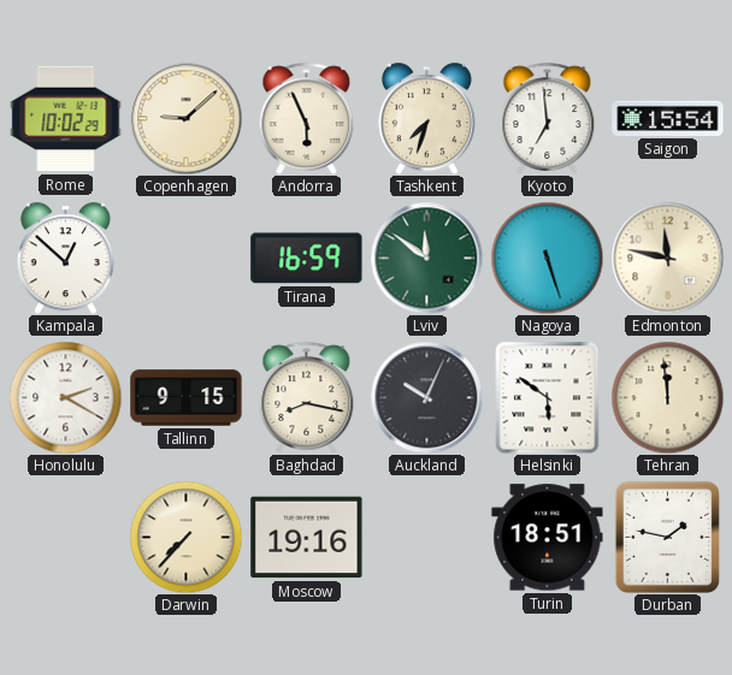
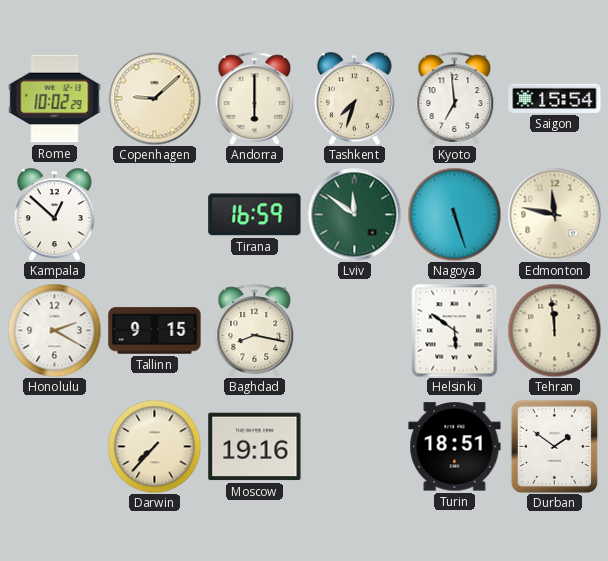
Andorra: 5:56 -> 6:00 (255, 98)
Auckland: 10:04 -> none (426, 397)
Durban: 1:47 -> 1:51 (554, 446)
